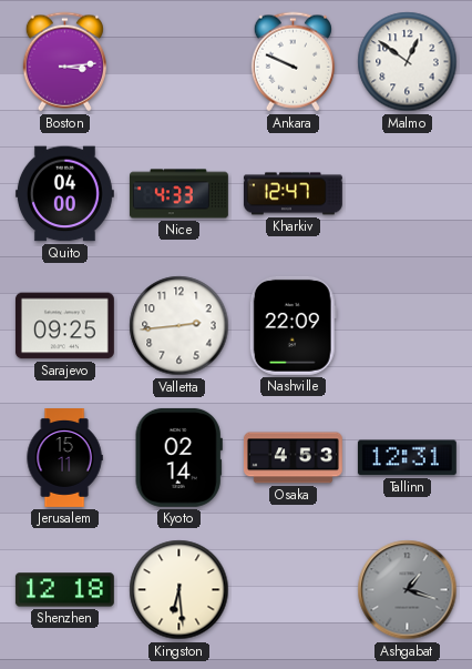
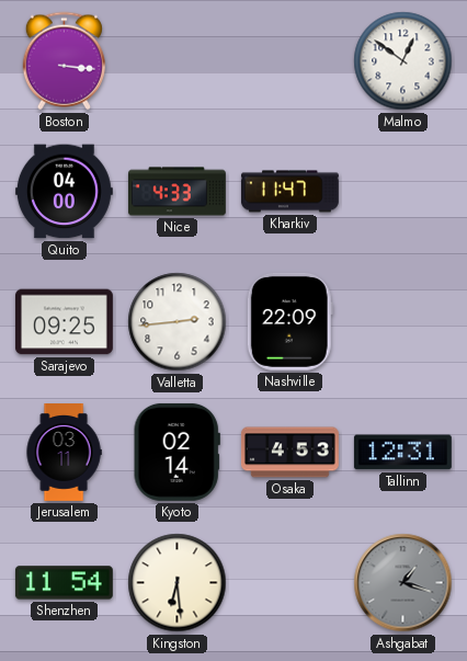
Boston: 3:14 -> 3:16 (64, 61)
Ankara: 9:49 -> none (293, 62)
Kharkiv: 12:47 -> 11:47 (289, 192)
Jerusalem: 15:11 -> 03:11 (64, 453)
Shenzhen: 12:18 -> 11:54 (64, 583)
